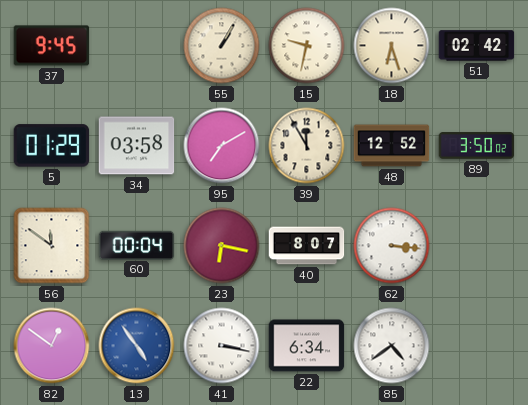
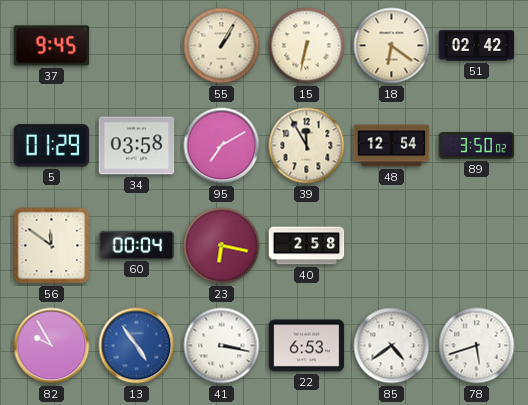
15: 9:32 -> 6:32 (307, 46)
18: 6:27 -> 6:21 (392, 46)
48: 12:52 -> 12:54 (392, 146)
40: 8:07 -> 2:58 (307, 246)
62: 3:16 -> none (392, 246)
82: 12:51 -> 9:55 (52, 346)
22: 6:34 -> 6:53 (307, 346)
78: none -> 5:42 (477, 346)
